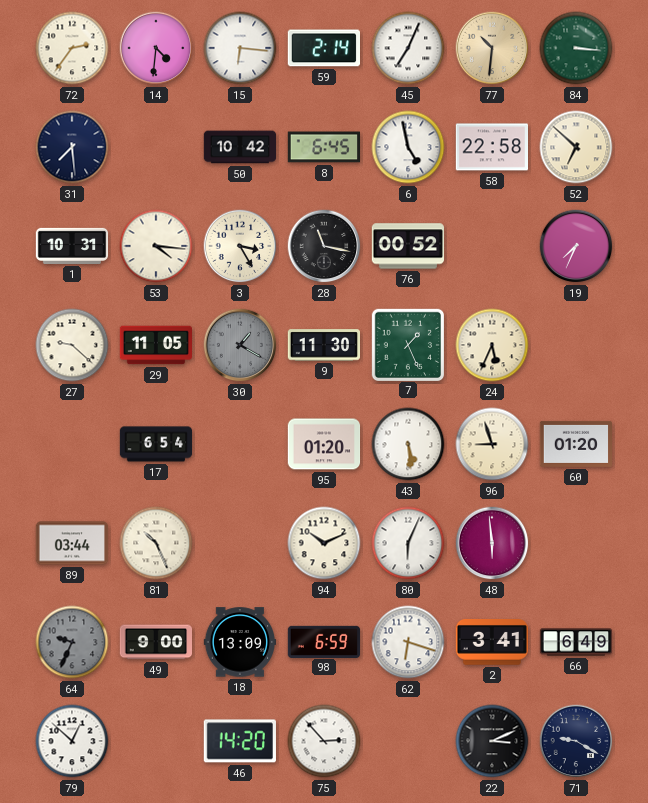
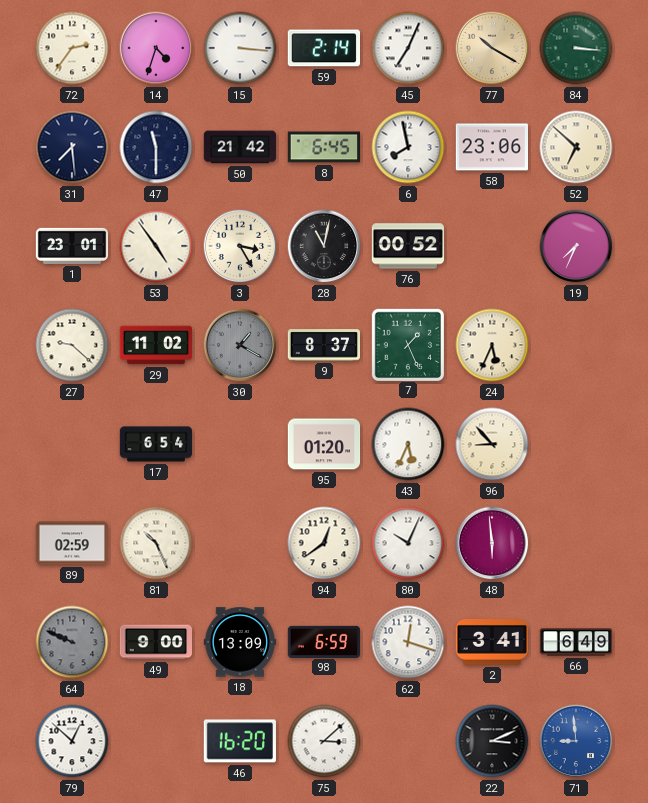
14: 4:31 -> 4:33 (156, 48)
15: 6:16 -> 3:16 (240, 48)
77: 10:31 -> 10:20 (492, 48)
47: none -> 11:30 (156, 147)
50: 10:42 -> 21:42 (240, 147)
6: 4:58 -> 7:58 (408, 147)
58: 22:58 -> 23:06 (491, 147)
1: 10:31 -> 23:01 (72, 246)
53: 4:16 -> 4:54 (156, 246)
28: 11:17 -> 11:02 (324, 246)
29: 11:05 -> 11:02 (156, 345)
9: 11:30 -> 8:37 (323, 345)
43: 5:29 -> 5:34 (408, 444)
96: 8:57 -> 8:53 (492, 444)
60: 01:20 -> none (575, 444)
89: 03:44 -> 02:59 (72, 543)
94: 10:11 -> 12:39 (324, 543)
80: 6:04 -> 10:04 (408, 543)
64: 9:34 -> 9:49 (72, 642)
62: 6:18 -> 12:18 (408, 642)
46: 14:20 -> 16:20 (240, 741)
75: 2:53 -> 3:08 (324, 741)
71: 9:20 -> 8:59 (576, 741)
71 dial: navy -> blue (576, 741)
